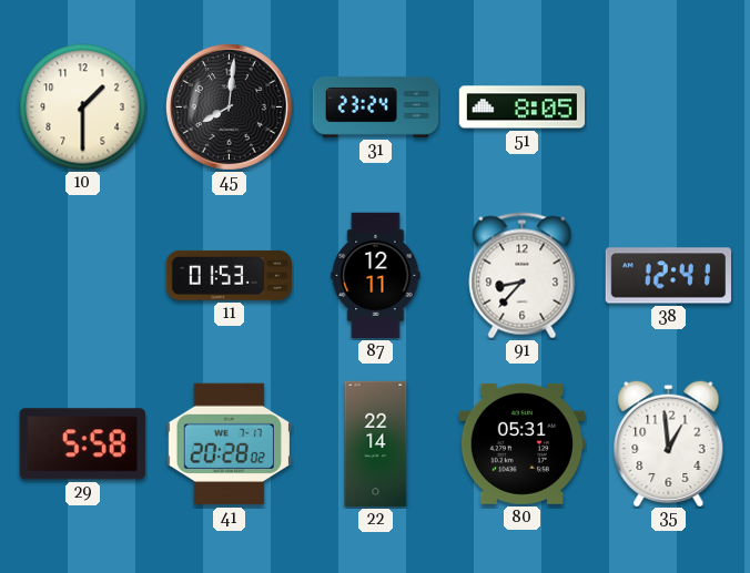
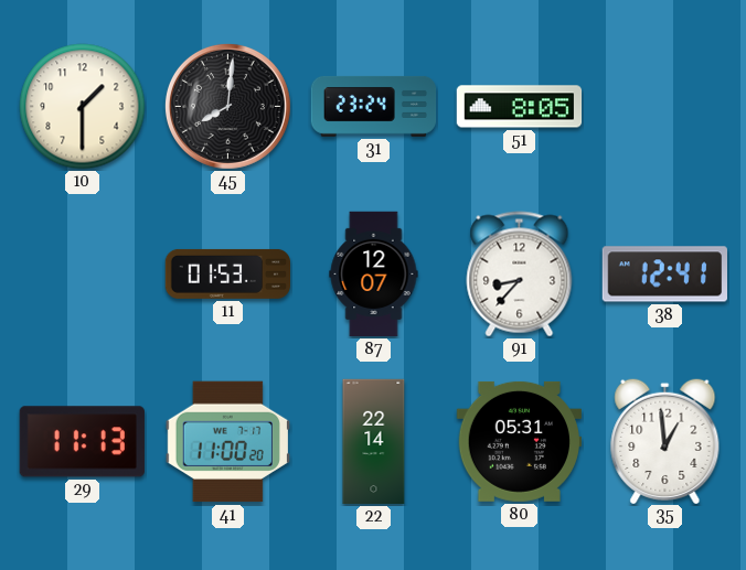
87: 12:11 -> 12:07 (374, 275)
29: 5:58 -> 11:13 (82, 442)
41: 20:28 -> 11:00 (227, 442)
